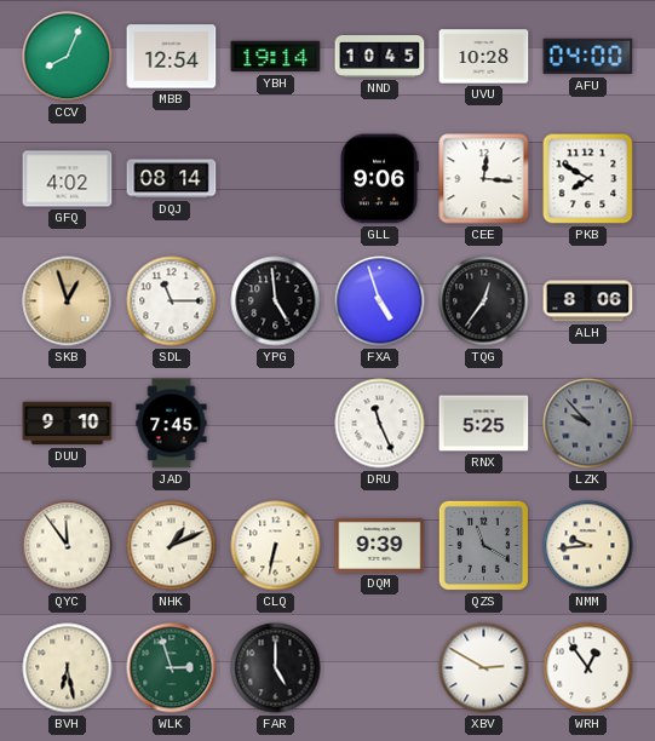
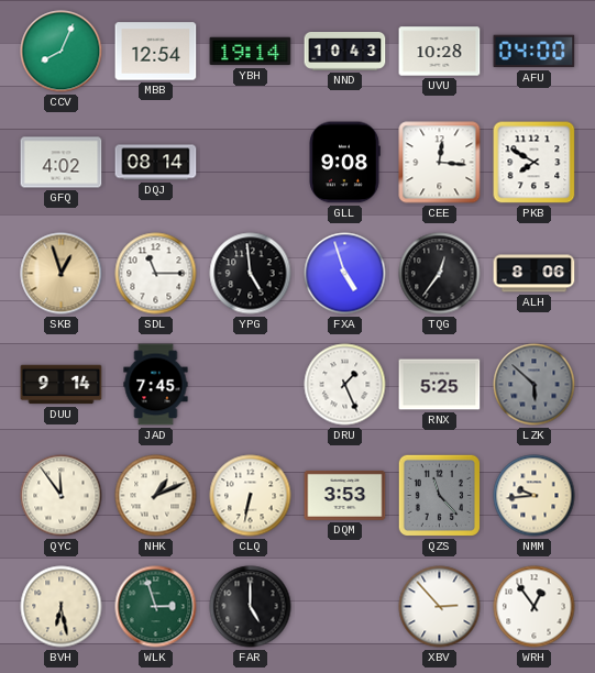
NND: 10:45 -> 10:43 (345, 52)
GLL: 9:06 -> 9:08 (344, 163)
DUU: 9:10 -> 9:14 (62, 385)
DRU: 11:26 -> 1:26 (345, 385)
LZK: 9:53 -> 5:52 (535, 385)
DQM: 9:39 -> 3:53 (345, 495)
QZS: 11:20 -> 11:23 (439, 495)
XBV: 2:50 -> 2:53 (440, 607)
